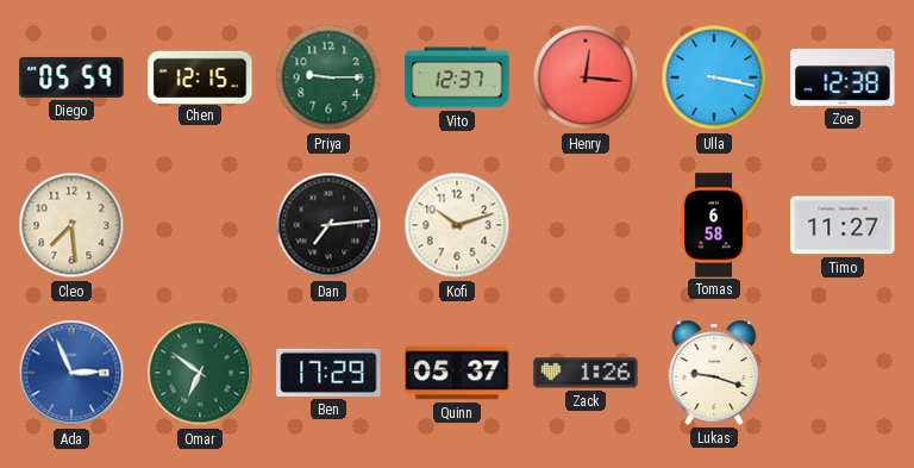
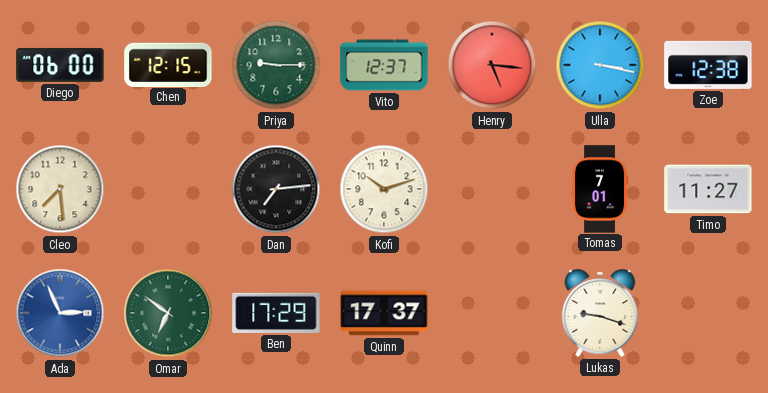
Diego: 05:59 -> 06:00 (60, 65)
Henry: 12:16 -> 5:16 (492, 65)
Tomas: 6:58 -> 7:01 (600, 189)
Quinn: 05:37 -> 17:37 (384, 313)
Zack: 1:26 -> none (586, 373)
